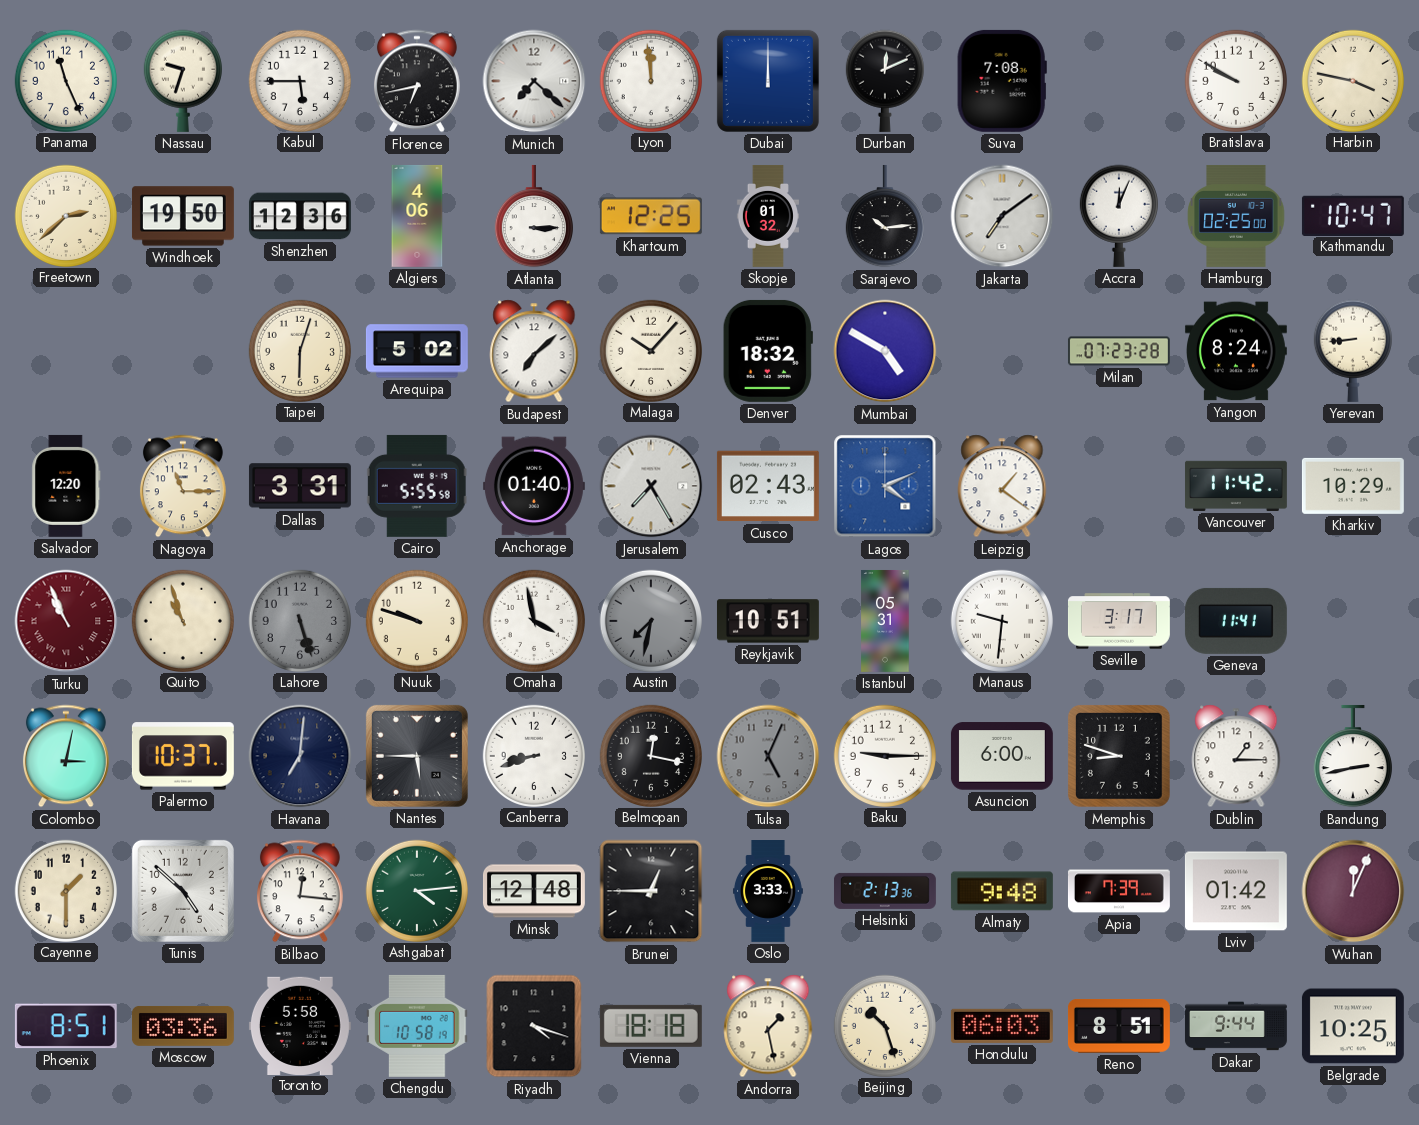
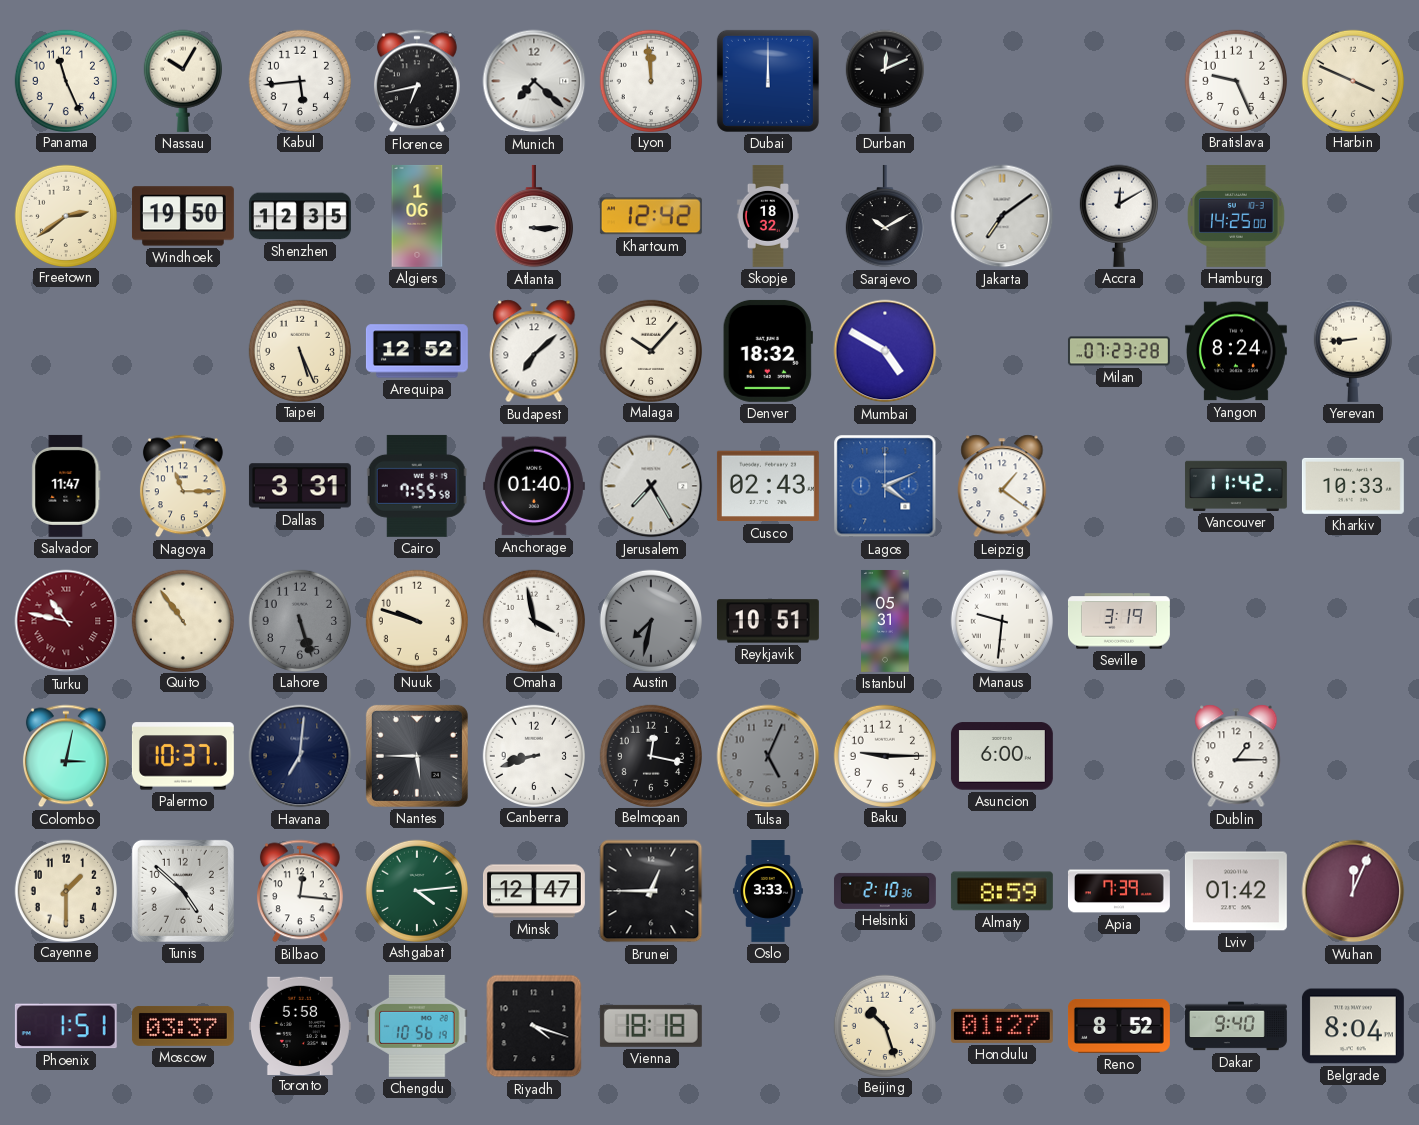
Nassau: 9:33 -> 10:05 (183, 81)
Kabul: 5:45 -> 5:44 (299, 80)
Suva: 7:08 -> none (1002, 81)
Bratislava: 9:50 -> 9:26 (1235, 80)
Harbin: 3:47 -> 3:49 (1352, 80)
Freetown: 2:38 -> 2:39 (65, 215)
Shenzhen: 12:36 -> 12:35 (300, 216)
Algiers: 4:06 -> 1:06 (417, 216)
Khartoum: 12:25 -> 12:42 (651, 216)
Skopje: 01:32 -> 18:32 (768, 216)
Sarajevo: 10:14 -> 10:10 (885, 216)
Accra: 12:04 -> 12:10 (1119, 216)
Hamburg: 02:25 -> 14:25 (1236, 216)
Kathmandu: 10:47 -> none (1353, 215)
Taipei: 6:03 -> 5:26 (299, 350)
Arequipa: 5:02 -> 12:52 (417, 351)
Salvador: 12:20 -> 11:47 (66, 486)
Cairo: 5:55 -> 7:55 (417, 486)
Kharkiv: 10:29 -> 10:33 (1353, 486)
Turku: 10:56 -> 10:47 (66, 621)
Quito: 10:57 -> 10:54 (182, 620)
Seville: 3:17 -> 3:19 (1119, 621)
Geneva: 11:41 -> none (1236, 621)
Memphis: 8:48 -> none (1119, 756)
Bandung: 2:43 -> none (1353, 756)
Minsk: 12:48 -> 12:47 (534, 891)
Helsinki: 2:13 -> 2:10 (885, 891)
Almaty: 9:48 -> 8:59 (1002, 891)
Phoenix: 8:51 -> 1:51 (66, 1026)
Moscow: 03:36 -> 03:37 (183, 1026)
Chengdu: 10:58 -> 10:56 (417, 1026)
Andorra: 1:28 -> none (768, 1026)
Honolulu: 06:03 -> 01:27 (1002, 1026)
Reno: 8:51 -> 8:52 (1119, 1026)
Dakar: 9:44 -> 9:40 (1236, 1026)
Belgrade: 10:25 -> 8:04 (1353, 1026)
